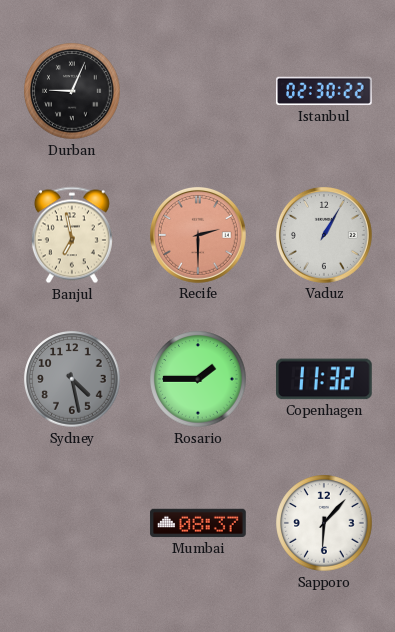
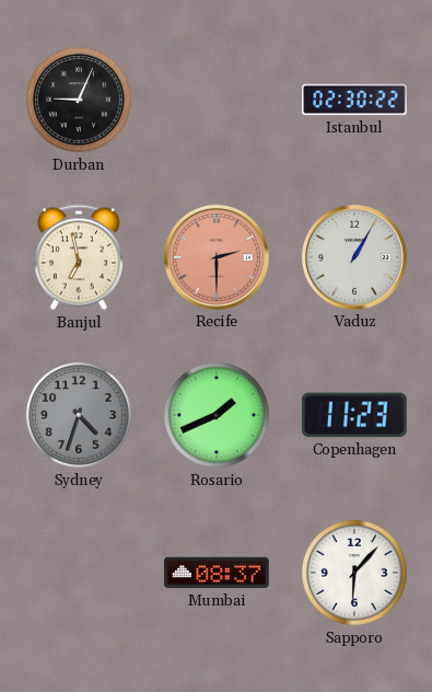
Sydney: 4:28 -> 4:33 (79, 415)
Rosario: 1:45 -> 1:41 (217, 415)
Copenhagen: 11:32 -> 11:23 (355, 415)
